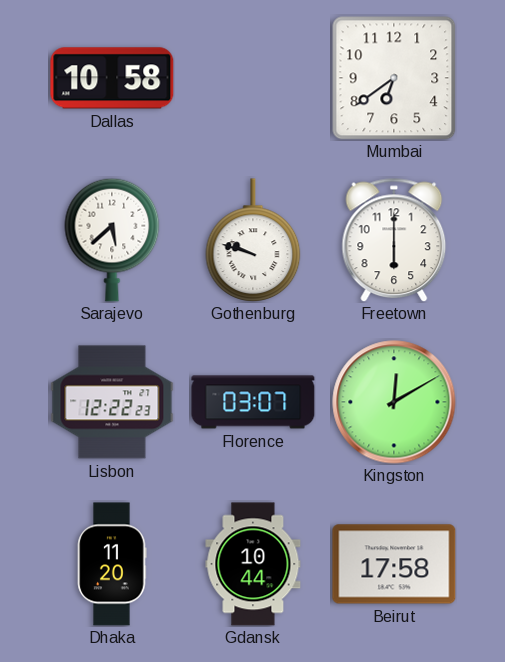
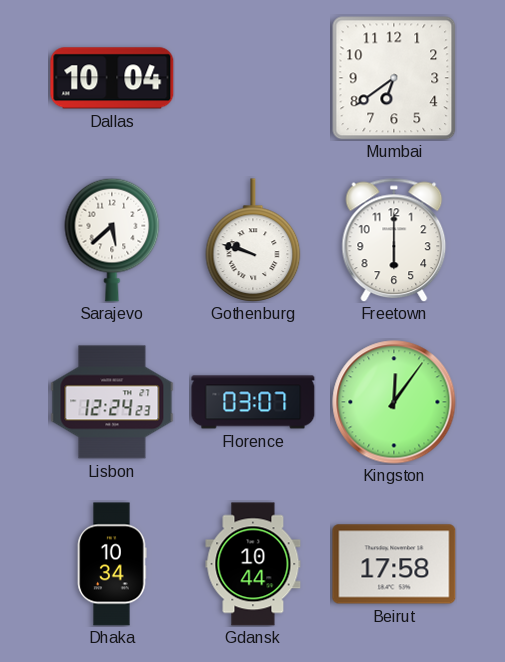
Dallas: 10:58 -> 10:04 (112, 78)
Lisbon: 12:22 -> 12:24 (112, 402)
Kingston: 12:10 -> 12:06 (394, 402)
Dhaka: 11:20 -> 10:34 (112, 564)
